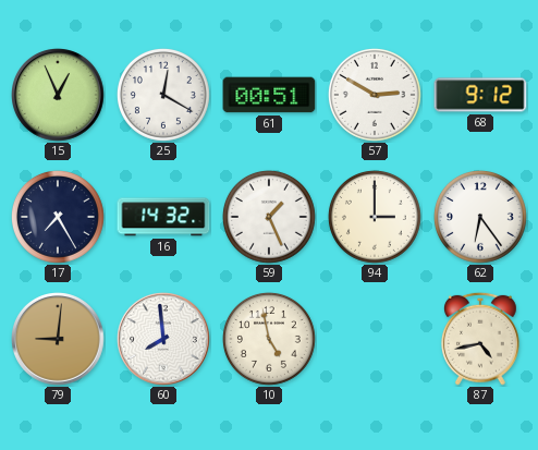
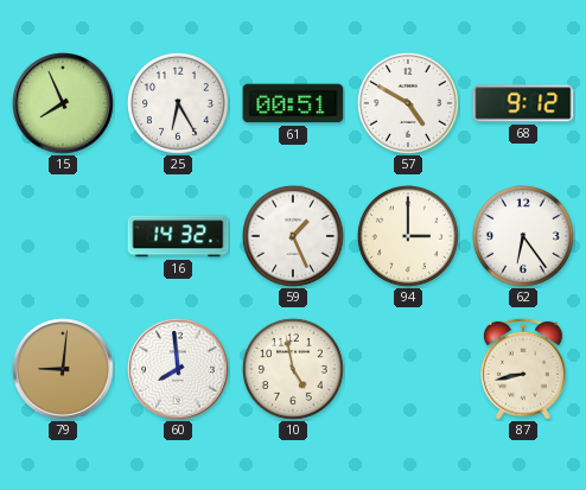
15: 12:56 -> 7:56 (64, 104)
25: 12:20 -> 6:25 (178, 103)
57: 2:50 -> 4:50 (408, 103)
17: 7:25 -> none (58, 217)
87: 4:43 -> 8:43 (523, 369)
